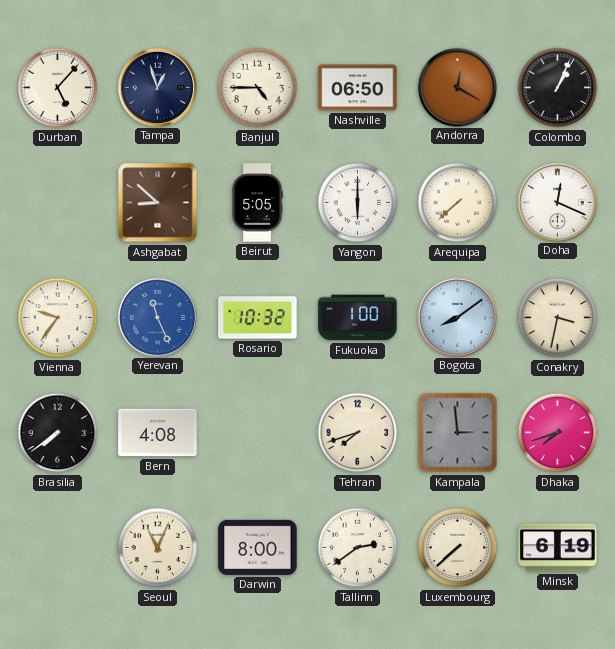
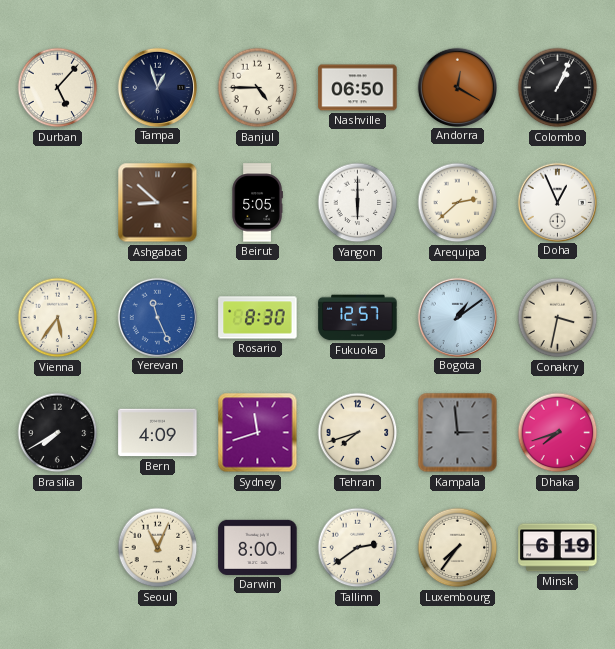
Arequipa: 7:38 -> 2:38 (458, 203)
Doha: 12:19 -> 12:56 (557, 202)
Vienna: 9:36 -> 5:36 (58, 318)
Rosario: 10:32 -> 8:30 (258, 318)
Fukuoka: 1:00 -> 12:57 (358, 318)
Bogota: 8:09 -> 1:09 (457, 317)
Brasilia: 7:39 -> 7:40 (58, 433)
Bern: 4:08 -> 4:09 (158, 433)
Sydney: none -> 11:42 (258, 433)
Luxembourg: 7:38 -> 7:36 (458, 548)
